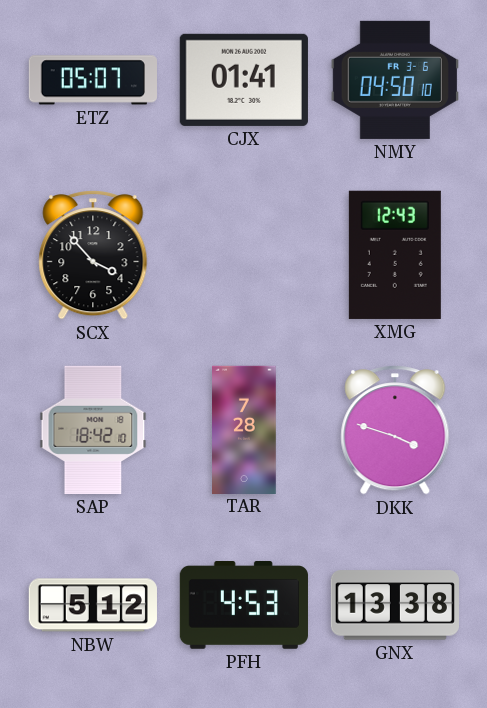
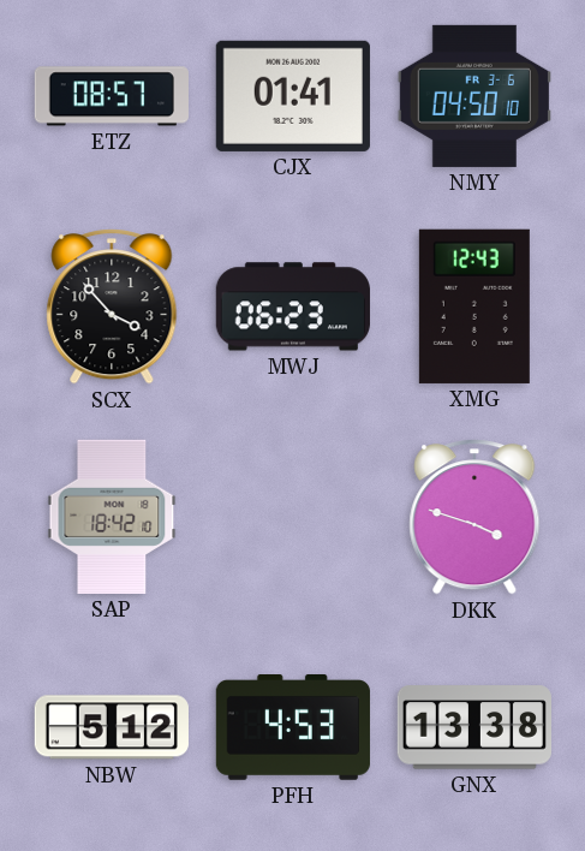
ETZ: 05:07 -> 08:57 (112, 96)
MWJ: none -> 06:23 (293, 307)
TAR: 7:28 -> none (245, 429)
